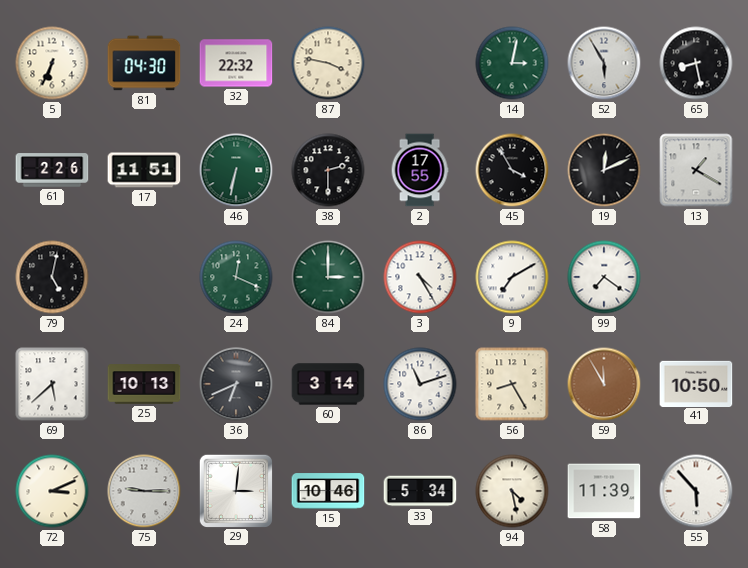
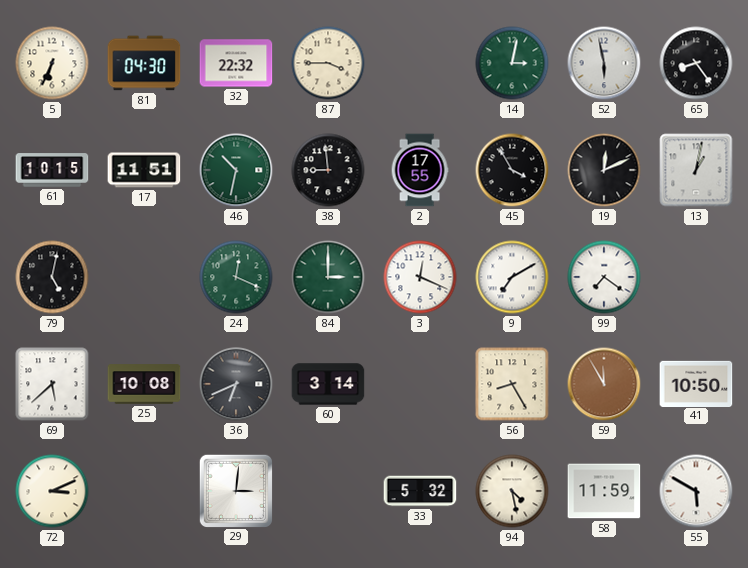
87: 3:47 -> 3:45 (328, 63)
52: 5:55 -> 5:58 (604, 63)
65: 8:28 -> 8:24 (696, 63)
61: 2:26 -> 10:15 (52, 170)
46: 6:32 -> 10:32 (236, 170)
38: 2:30 -> 8:59 (328, 170)
13: 1:20 -> 1:02 (696, 170)
3: 4:25 -> 12:19 (420, 277)
25: 10:13 -> 10:08 (144, 384)
86: 11:12 -> none (420, 384)
75: 9:15 -> none (144, 491)
15: 10:46 -> none (328, 491)
33: 5:34 -> 5:32 (420, 491)
58: 11:39 -> 11:59 (604, 491)
55: 5:53 -> 5:50 (696, 491)
